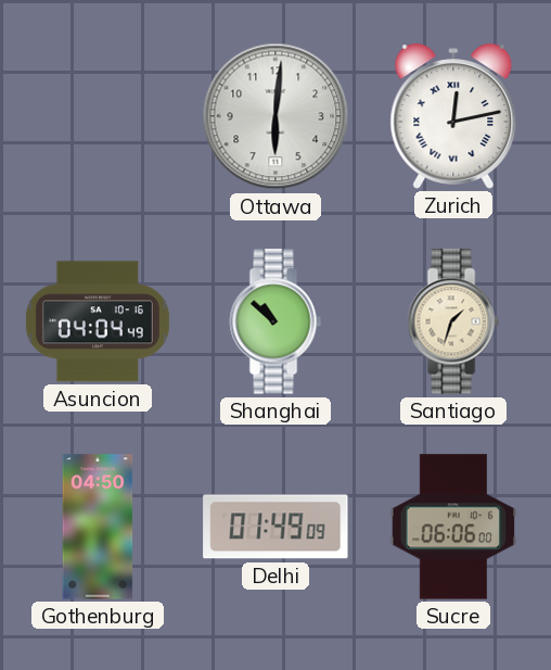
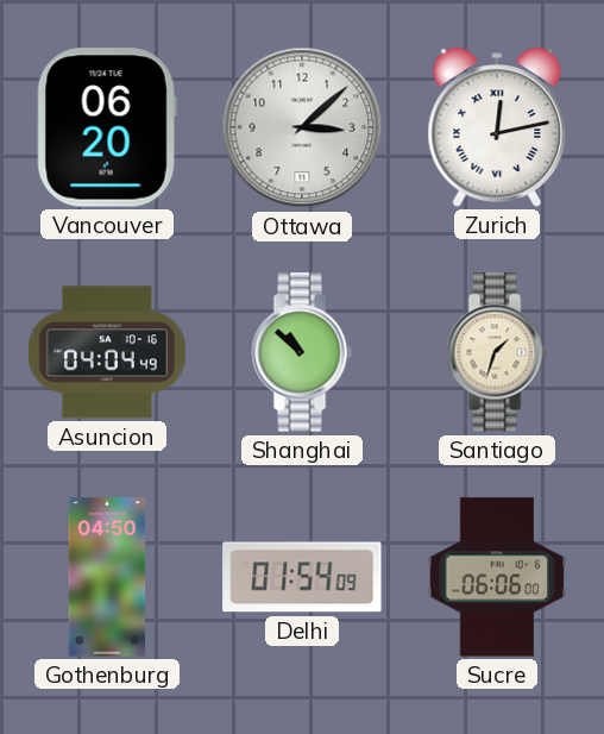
Vancouver: none -> 06:20 (107, 127)
Ottawa: 6:01 -> 3:08 (302, 127)
Delhi: 01:49 -> 01:54 (302, 577)
